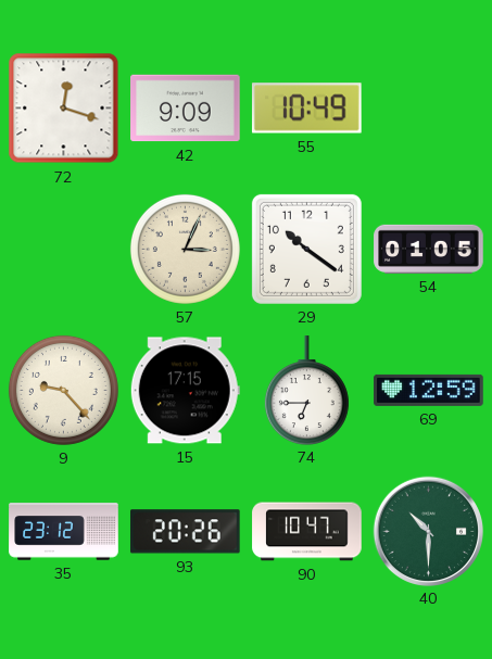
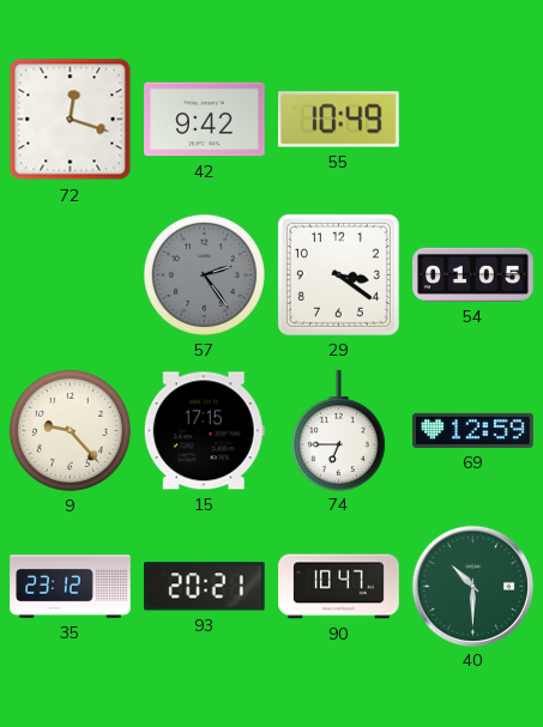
42: 9:09 -> 9:42 (205, 120)
57: 3:04 -> 2:24 (204, 274)
57 dial: cream -> grey (204, 274)
29: 10:21 -> 3:21 (338, 274)
93: 20:26 -> 20:21 (205, 587)
